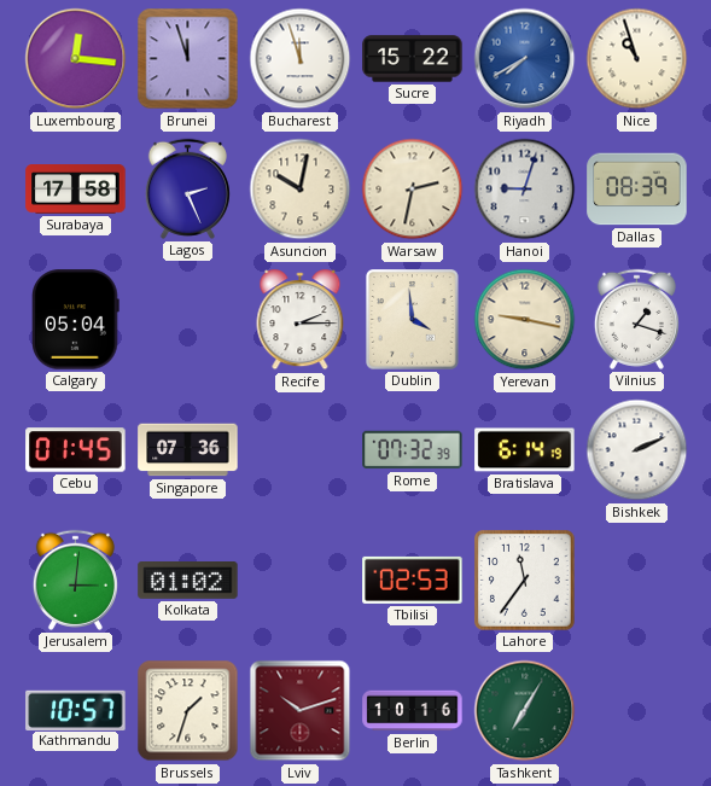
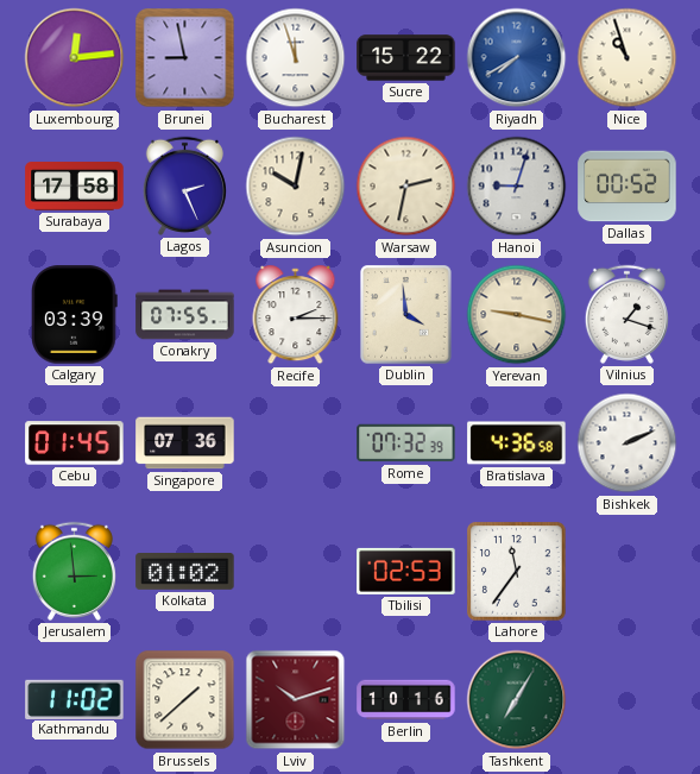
Luxembourg: 12:16 -> 12:14 (75, 58)
Brunei: 11:57 -> 8:58 (185, 58)
Dallas: 08:39 -> 00:52 (628, 187)
Calgary: 05:04 -> 03:39 (75, 315)
Conakry: none -> 07:55 (185, 315)
Bratislava: 6:14 -> 4:36 (517, 443)
Jerusalem: 3:01 -> 2:59 (74, 571)
Kathmandu: 10:57 -> 11:02 (75, 699)
Brussels: 1:33 -> 1:38 (185, 700)
